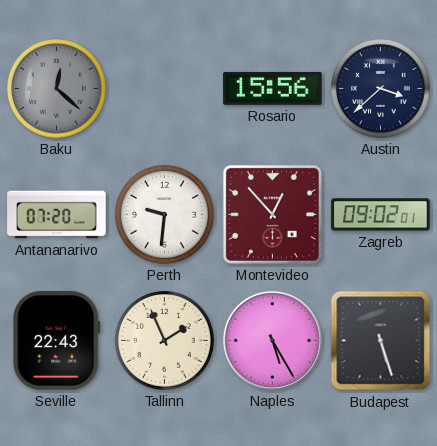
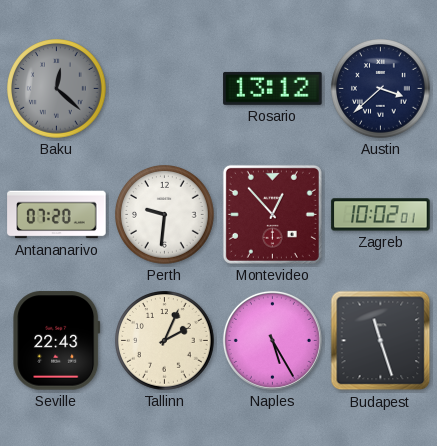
Rosario: 15:56 -> 13:12 (273, 88)
Zagreb: 09:02 -> 10:02 (381, 215)
Tallinn: 1:56 -> 2:04 (165, 341)
Budapest: 5:27 -> 11:27 (381, 341)
